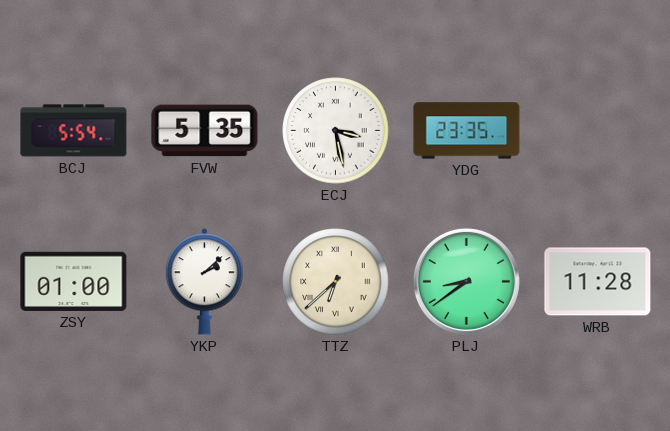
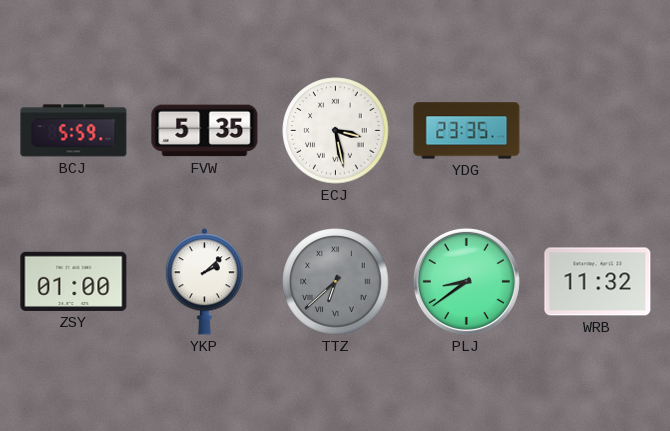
BCJ: 5:54 -> 5:59 (74, 131)
TTZ dial: cream -> grey (336, 282)
WRB: 11:28 -> 11:32 (598, 282)
